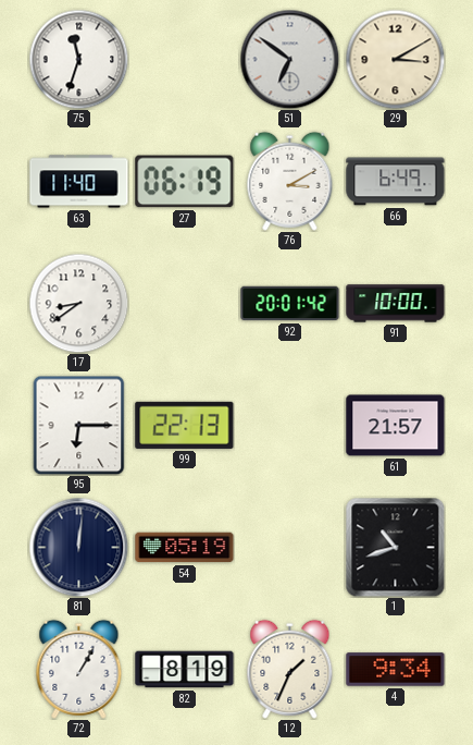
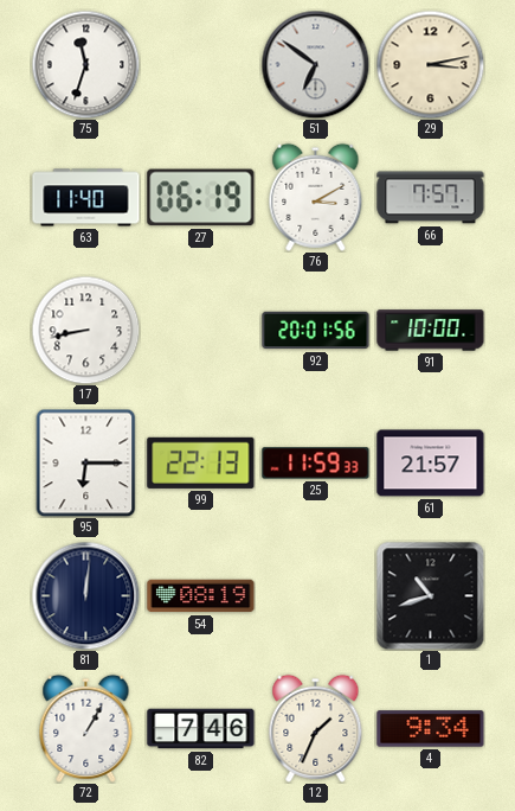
29: 3:10 -> 3:13 (430, 64)
66: 6:49 -> 7:57 (431, 198)
17: 8:39 -> 8:43 (85, 330)
92: 20:01:42 -> 20:01:56 (316, 331)
25: none -> 11:59 (316, 464)
54: 05:19 -> 08:19 (201, 596)
82: 8:19 -> 7:46 (201, 729)
